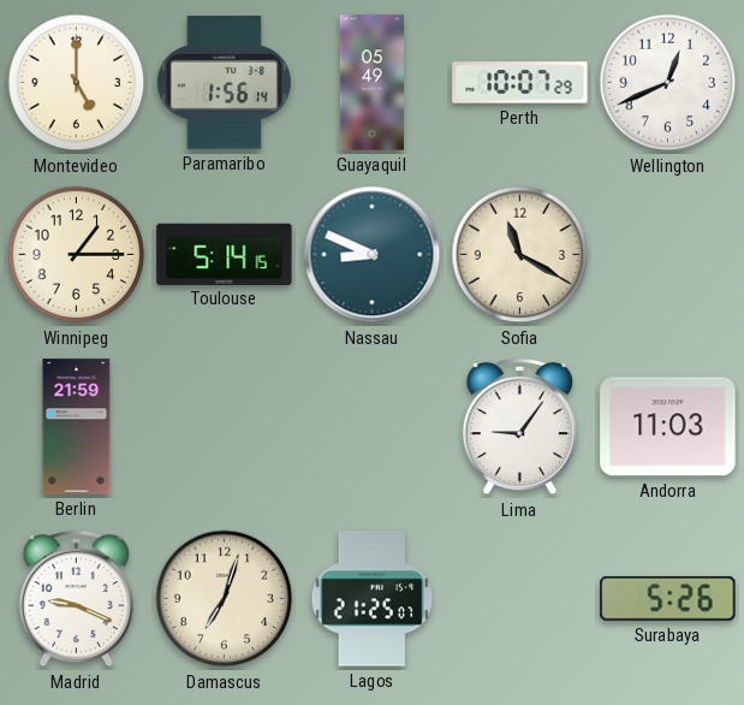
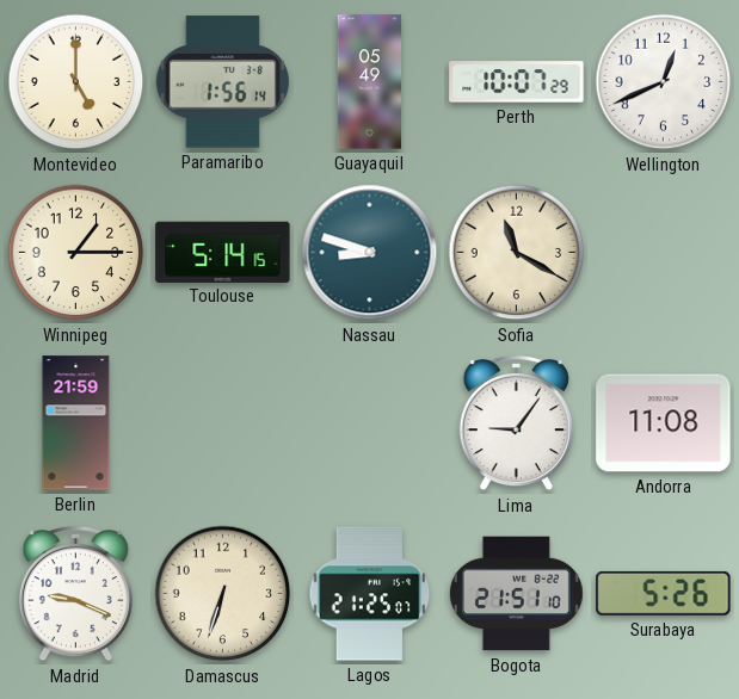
Nassau: 8:49 -> 8:48 (370, 253)
Andorra: 11:03 -> 11:08 (664, 423)
Damascus: 7:03 -> 6:33 (223, 594)
Bogota: none -> 21:51 (516, 594)
